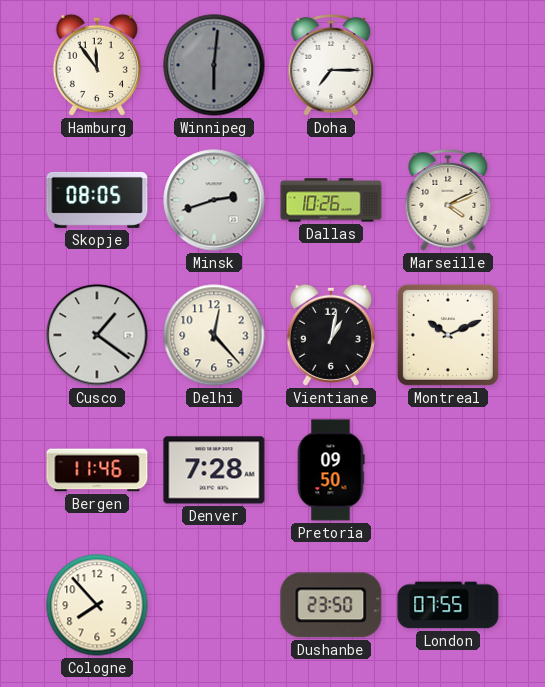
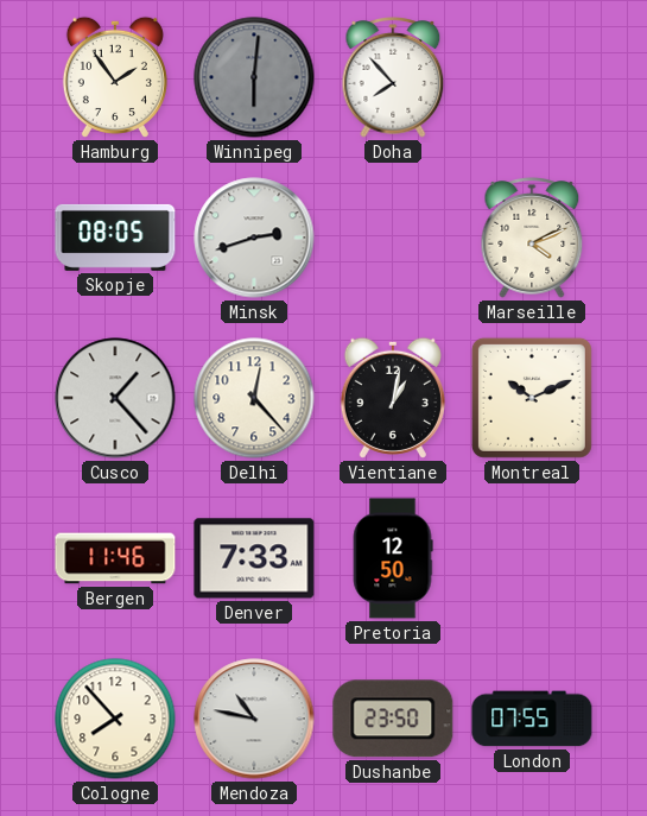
Hamburg: 11:54 -> 1:54 (115, 77)
Doha: 7:15 -> 7:53 (393, 77)
Dallas: 10:26 -> none (331, 200)
Cusco: 1:21 -> 1:23 (115, 398)
Denver: 7:28 -> 7:33 (254, 558)
Pretoria: 09:50 -> 12:50 (393, 558)
Mendoza: none -> 10:47 (254, 719)
